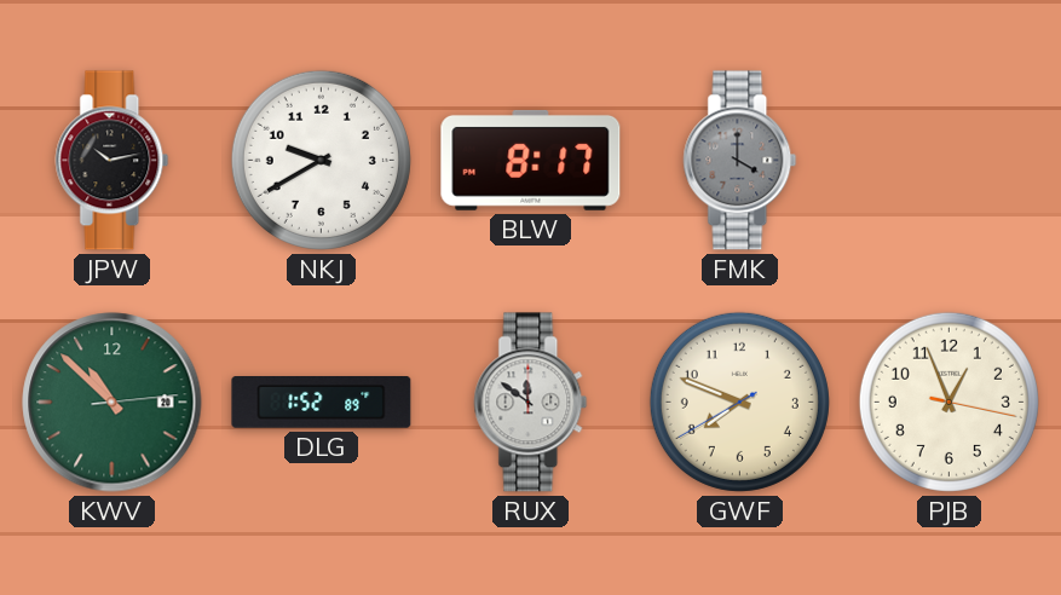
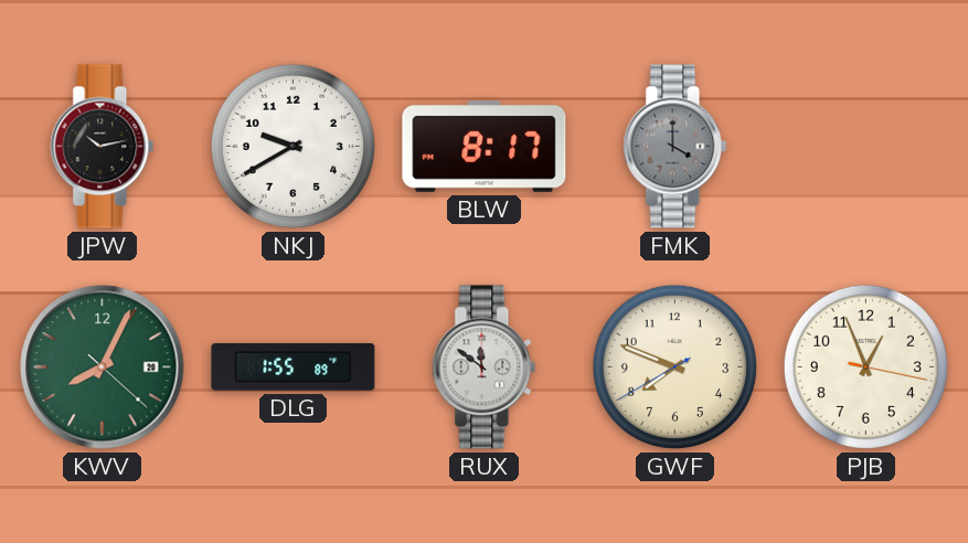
KWV: 10:52 -> 8:04 (103, 368)
DLG: 1:52 -> 1:55 (294, 368)
